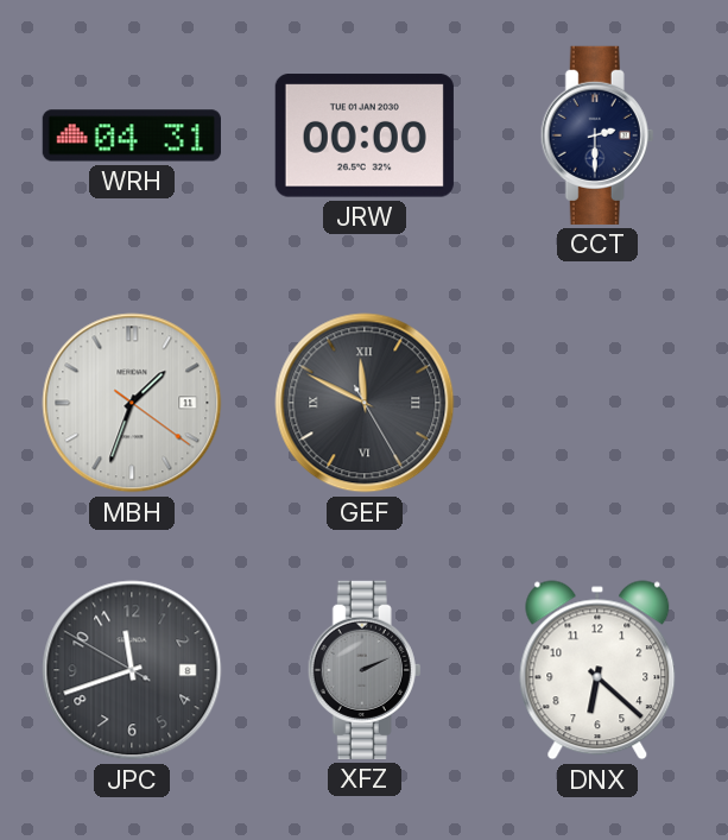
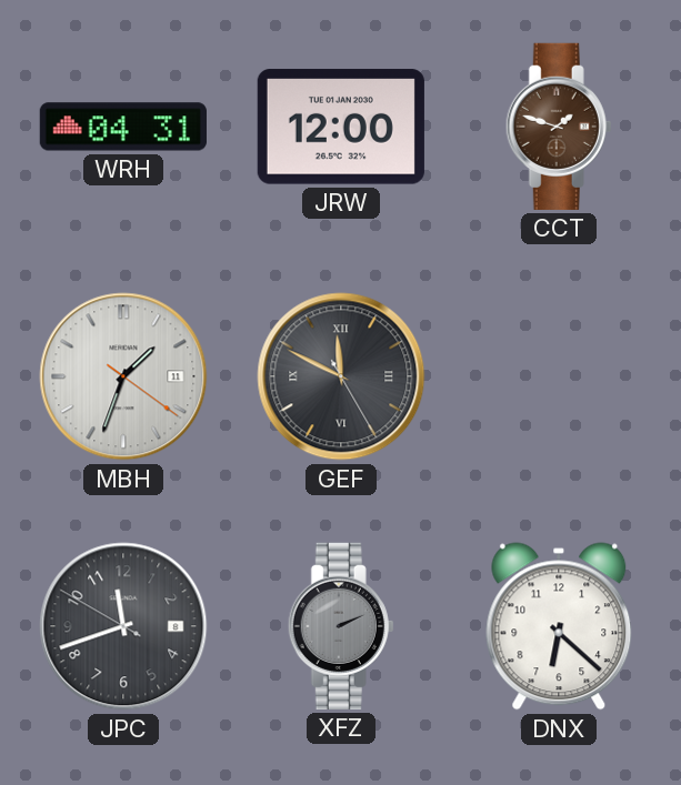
JRW: 00:00 -> 12:00 (341, 127)
CCT: 2:30 -> 1:48 (559, 127)
CCT dial: navy -> brown (559, 127)
